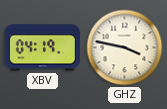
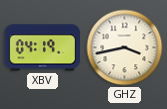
GHZ: 3:47 -> 3:43 (125, 48)
